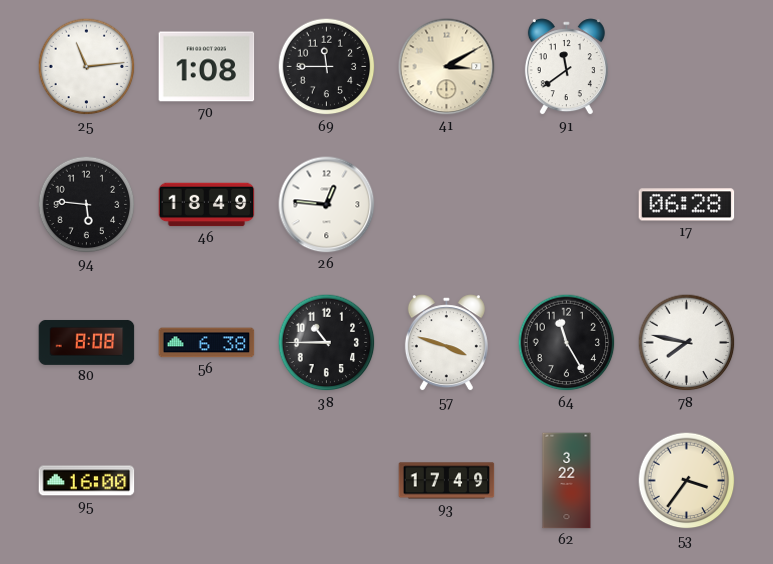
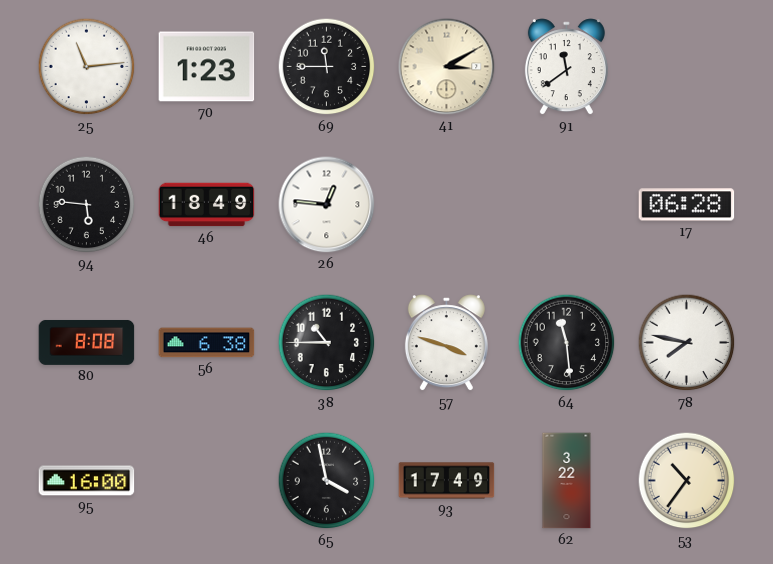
70: 1:08 -> 1:23 (207, 67)
64: 11:25 -> 11:29 (567, 343)
65: none -> 3:58 (327, 481)
53: 3:36 -> 10:36 (687, 481)
